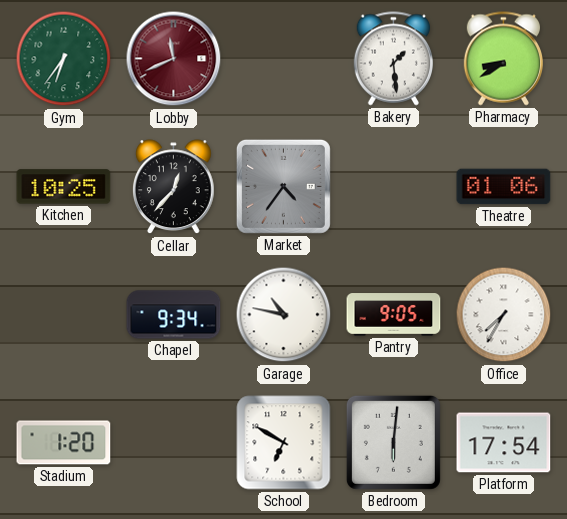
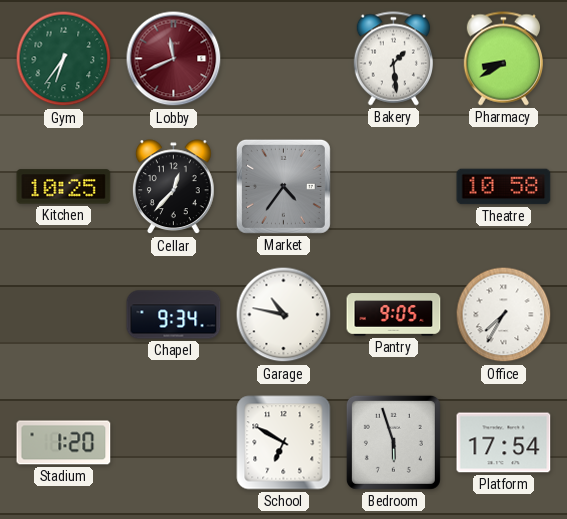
Theatre: 01:06 -> 10:58 (504, 187)
Bedroom: 6:01 -> 5:57 (393, 442)
